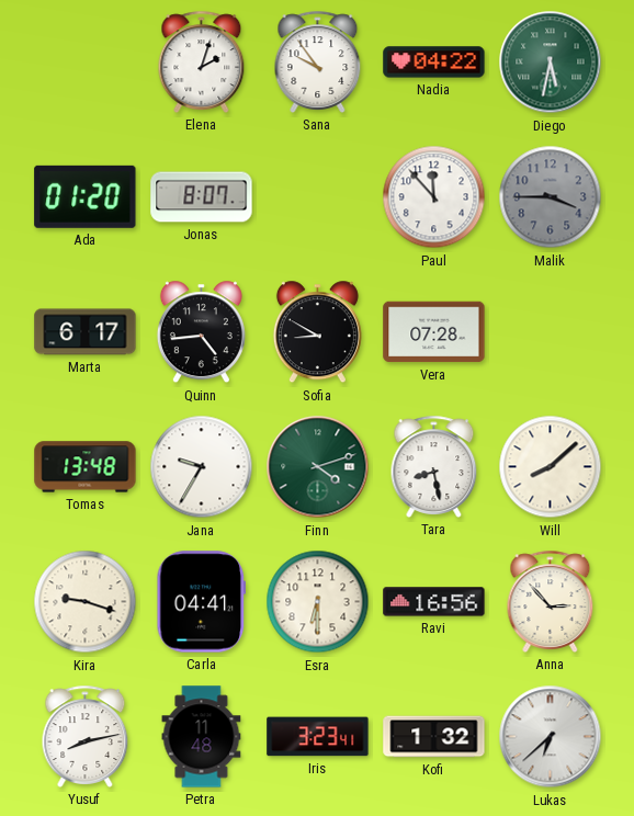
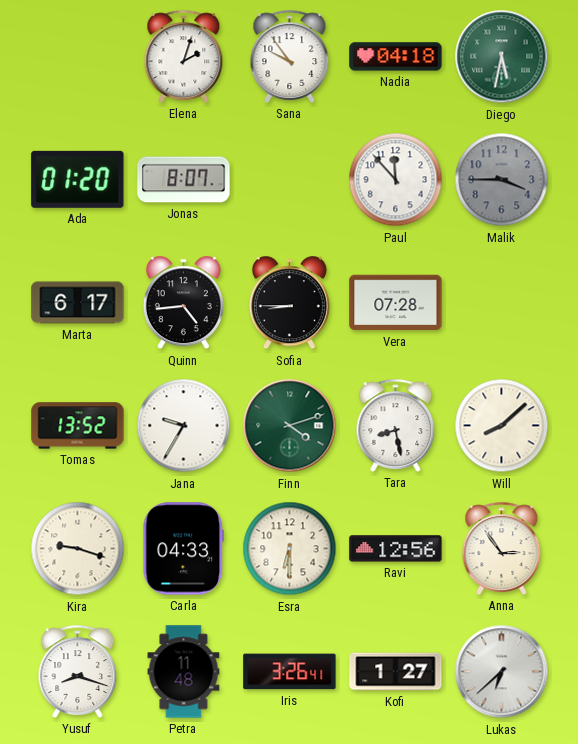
Nadia: 04:22 -> 04:18 (396, 57)
Sofia: 8:50 -> 8:45 (289, 303)
Tomas: 13:48 -> 13:52 (78, 426)
Carla: 04:41 -> 04:33 (183, 549)
Ravi: 16:56 -> 12:56 (396, 549)
Anna: 2:53 -> 2:54 (502, 548)
Yusuf: 8:13 -> 8:18 (78, 671)
Iris: 3:23 -> 3:26 (290, 672)
Kofi: 1:32 -> 1:27 (396, 672)
